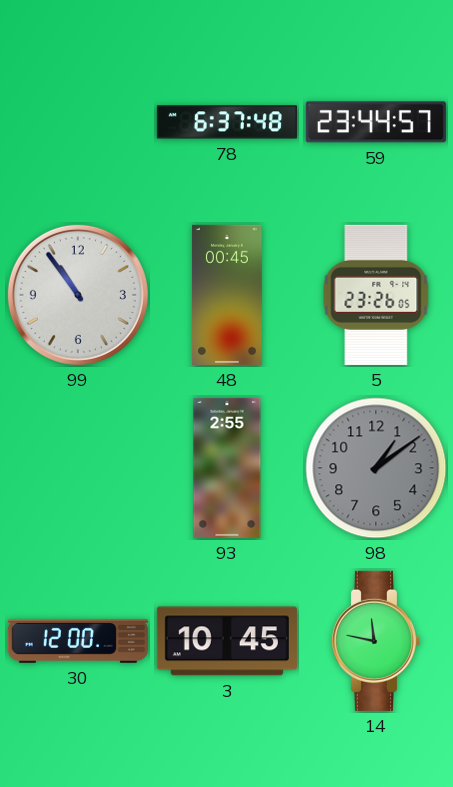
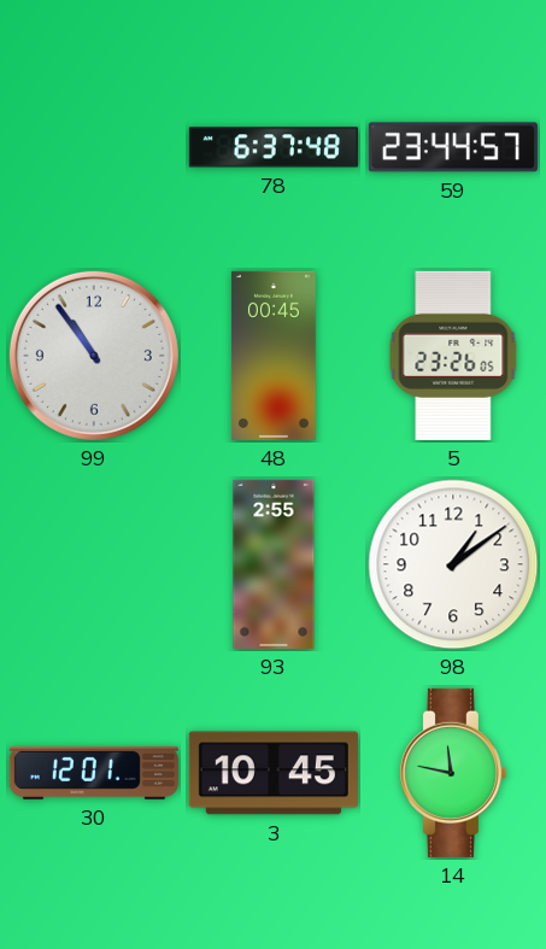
98 dial: grey -> white (453, 564)
30: 12:00 -> 12:01 (94, 773)
